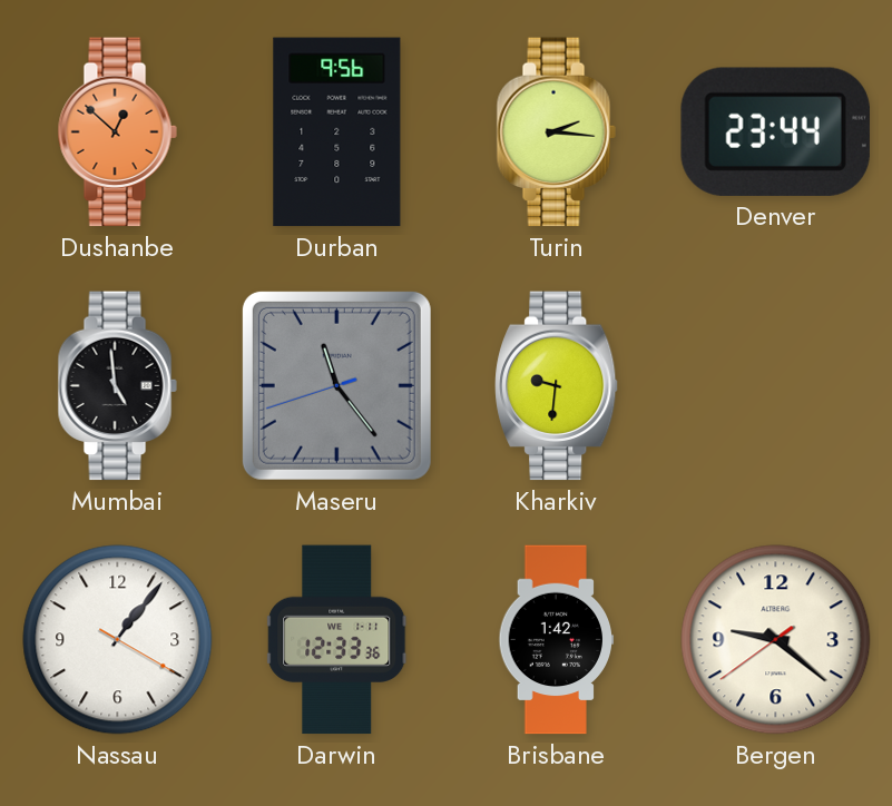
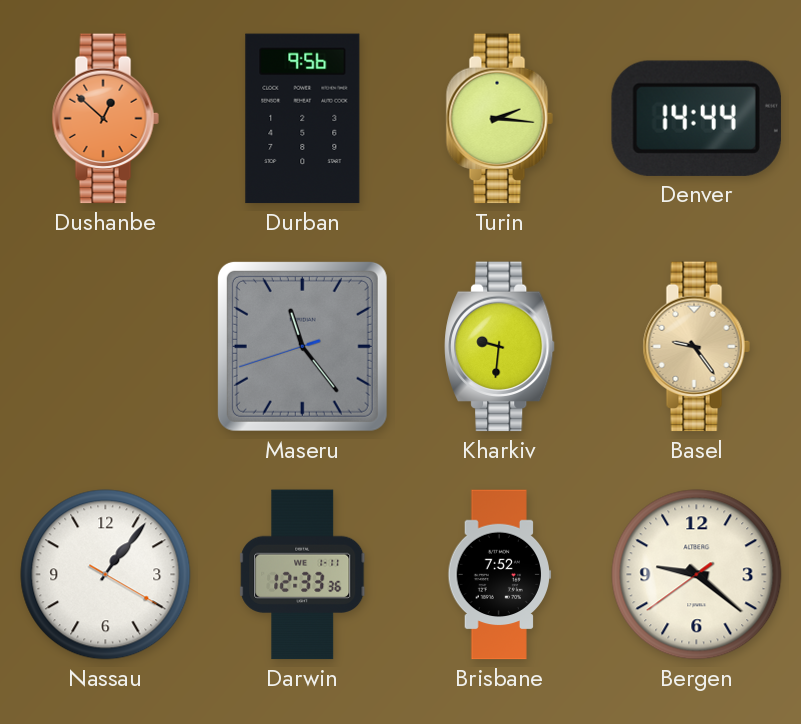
Denver: 23:44 -> 14:44 (696, 118)
Mumbai: 4:59 -> none (117, 386)
Basel: none -> 9:24 (696, 347)
Brisbane: 1:42 -> 7:52 (500, 575)
